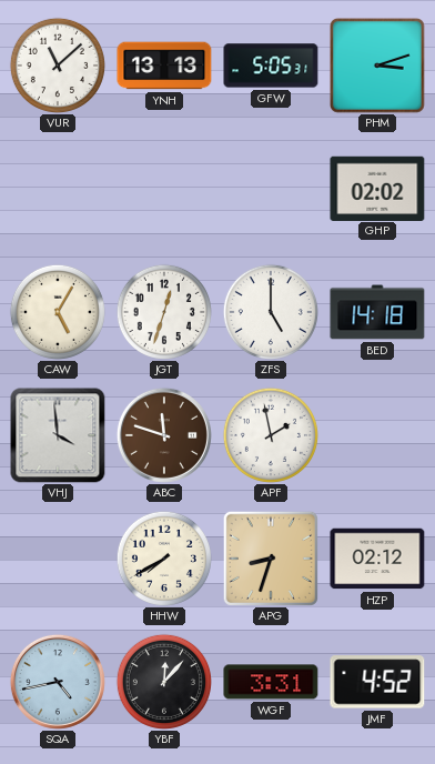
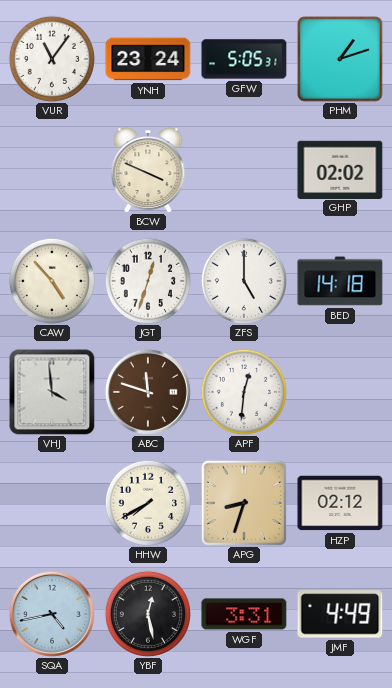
VUR: 11:08 -> 11:06 (52, 59)
YNH: 13:13 -> 23:24 (148, 59)
PHM: 3:12 -> 1:12 (341, 60)
BCW: none -> 3:49 (148, 171)
CAW: 5:05 -> 4:53 (52, 281)
APF: 1:58 -> 12:31 (244, 392)
YBF: 12:07 -> 12:28 (148, 614)
JMF: 4:52 -> 4:49 (340, 614)
